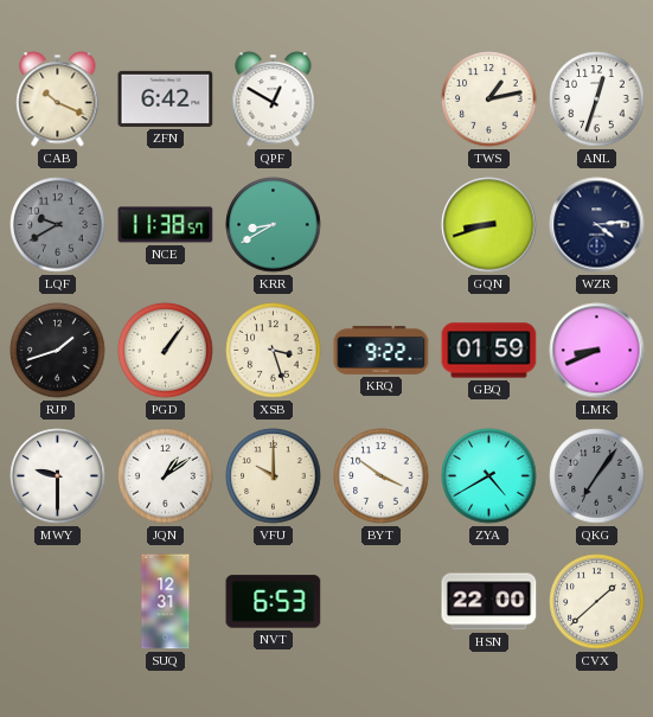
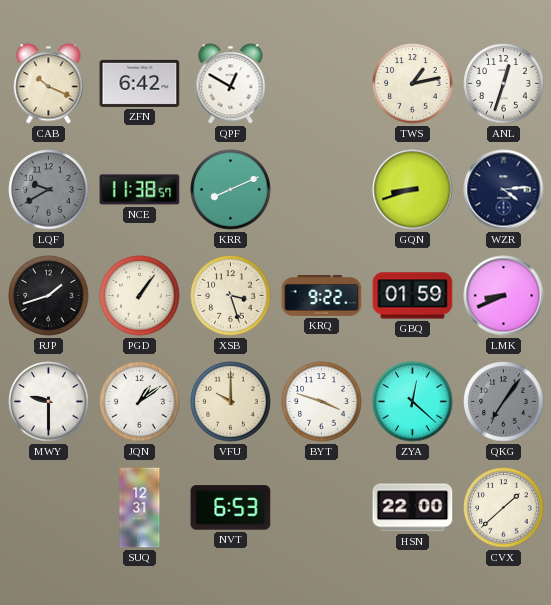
KRR: 8:40 -> 8:11 (231, 190)
BYT: 3:51 -> 3:48 (322, 402)
ZYA: 4:40 -> 12:22 (413, 402)
